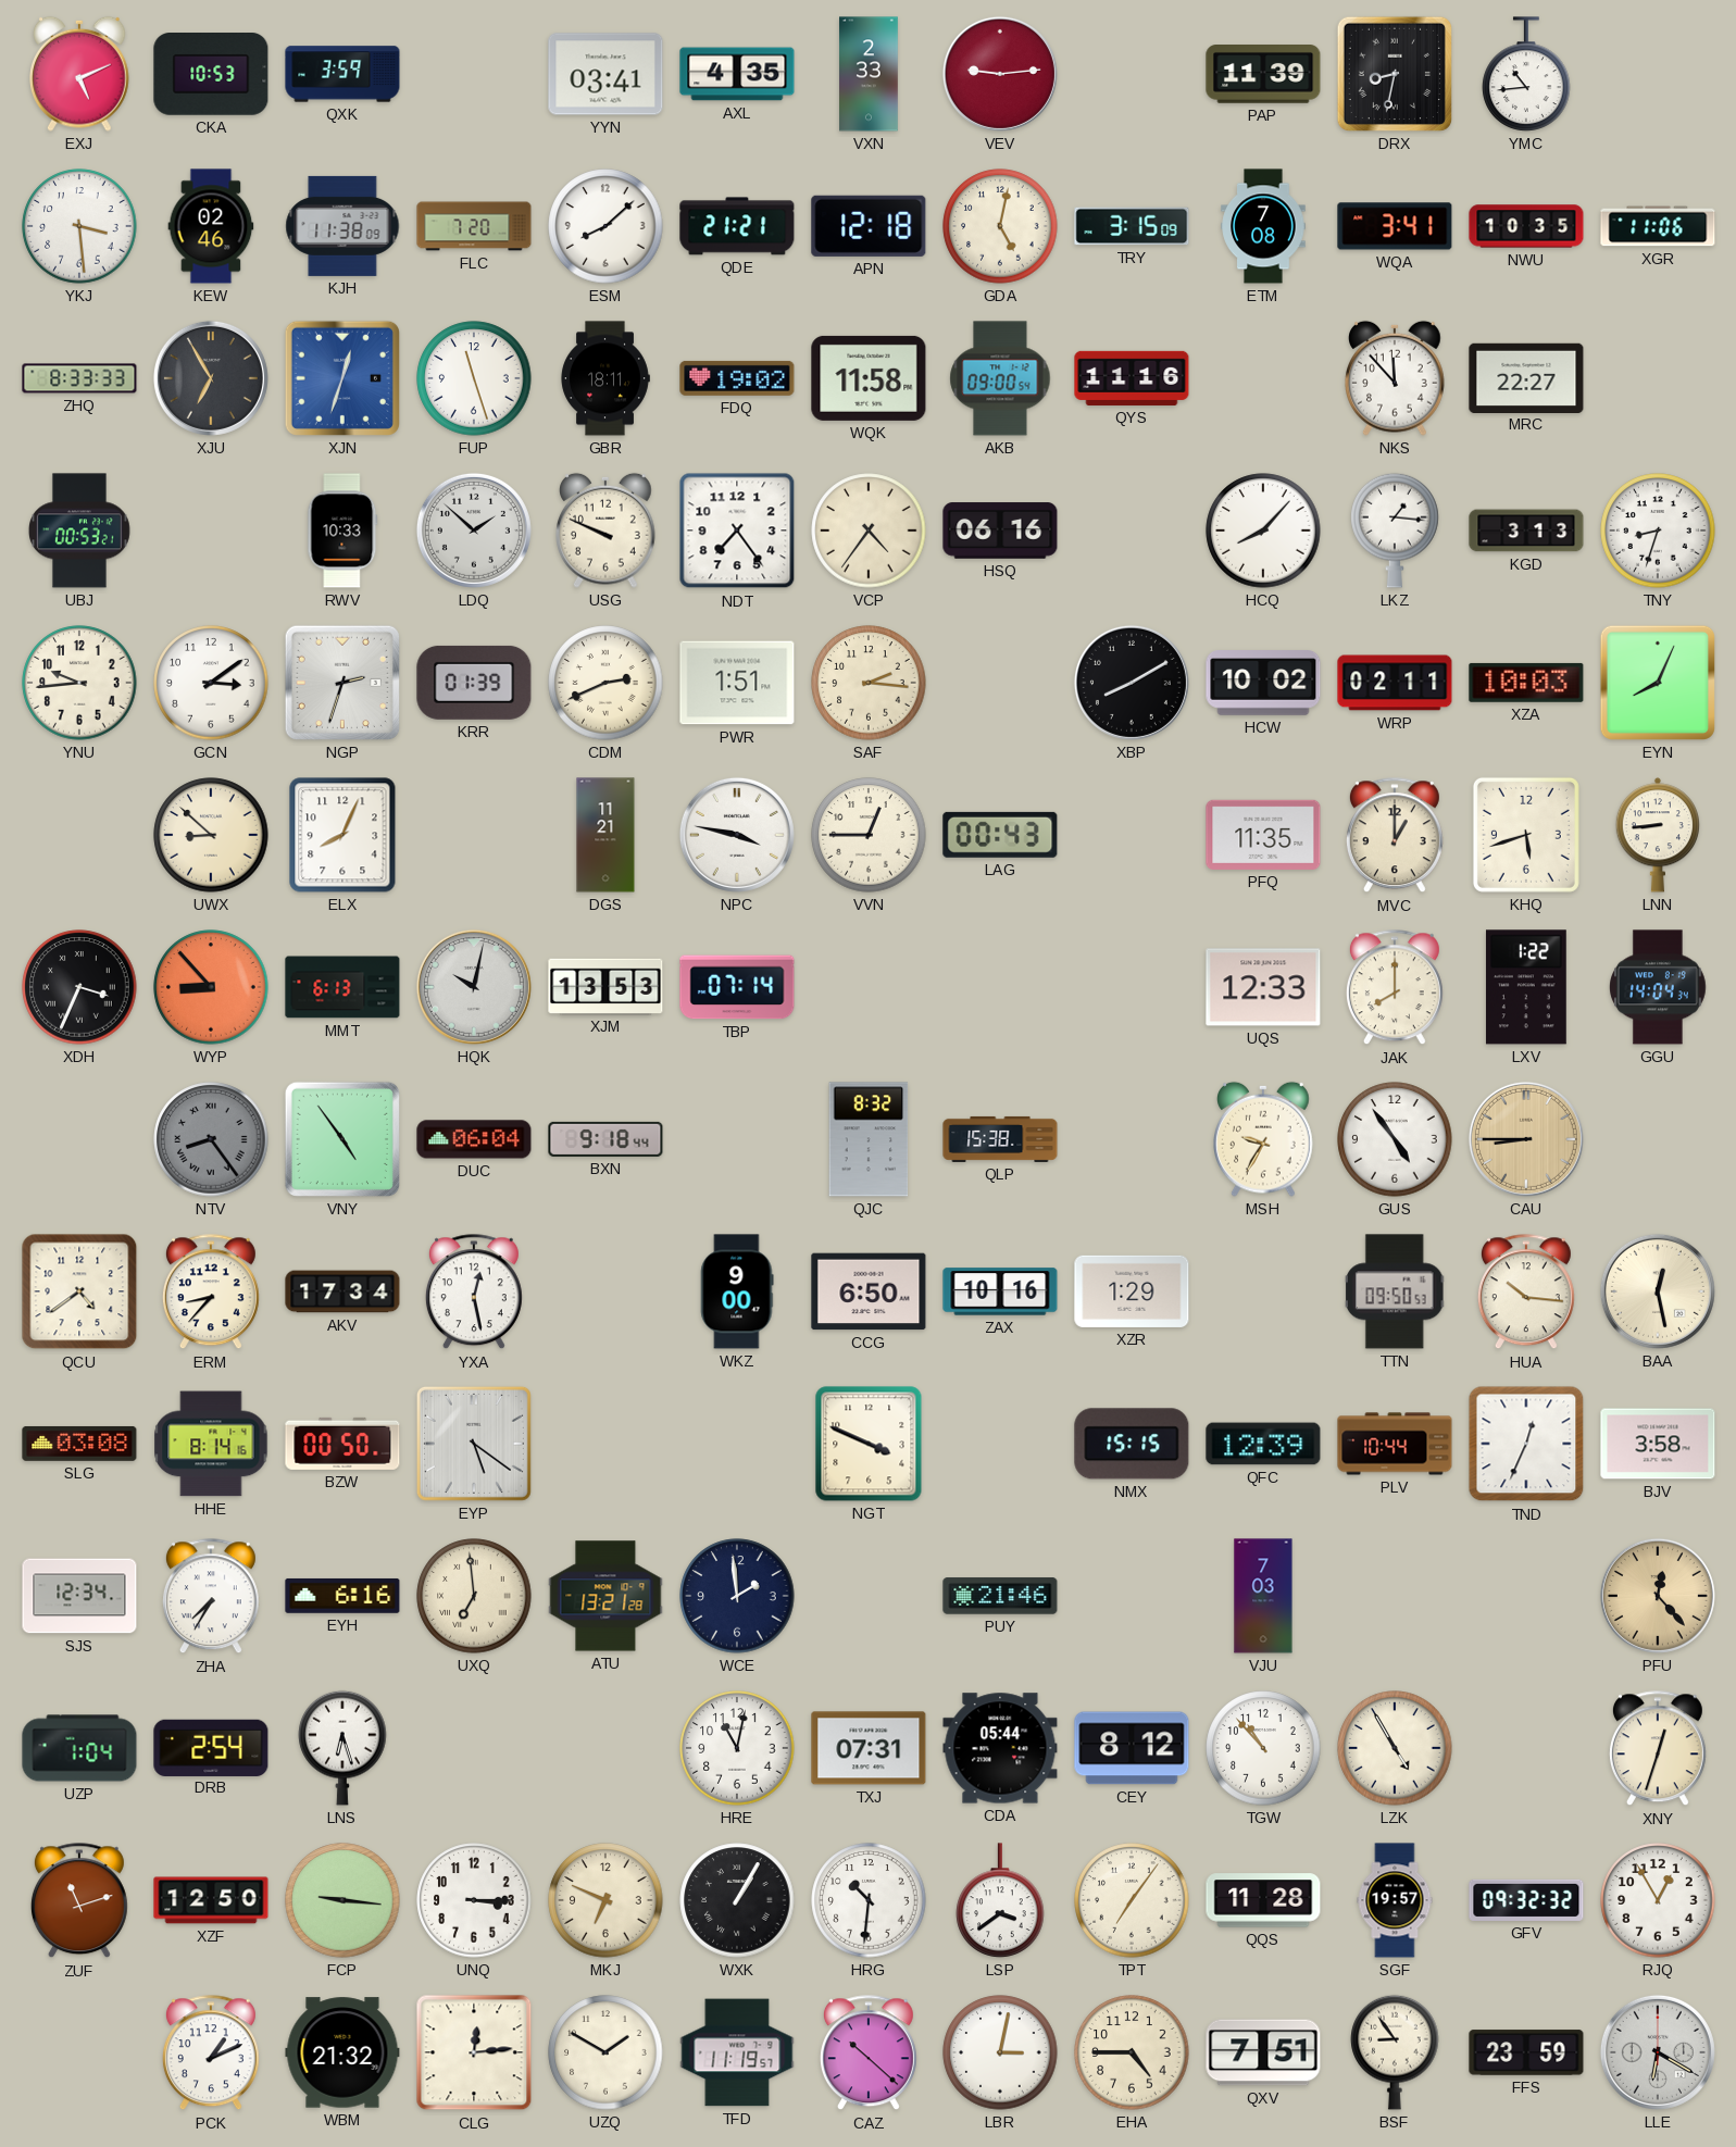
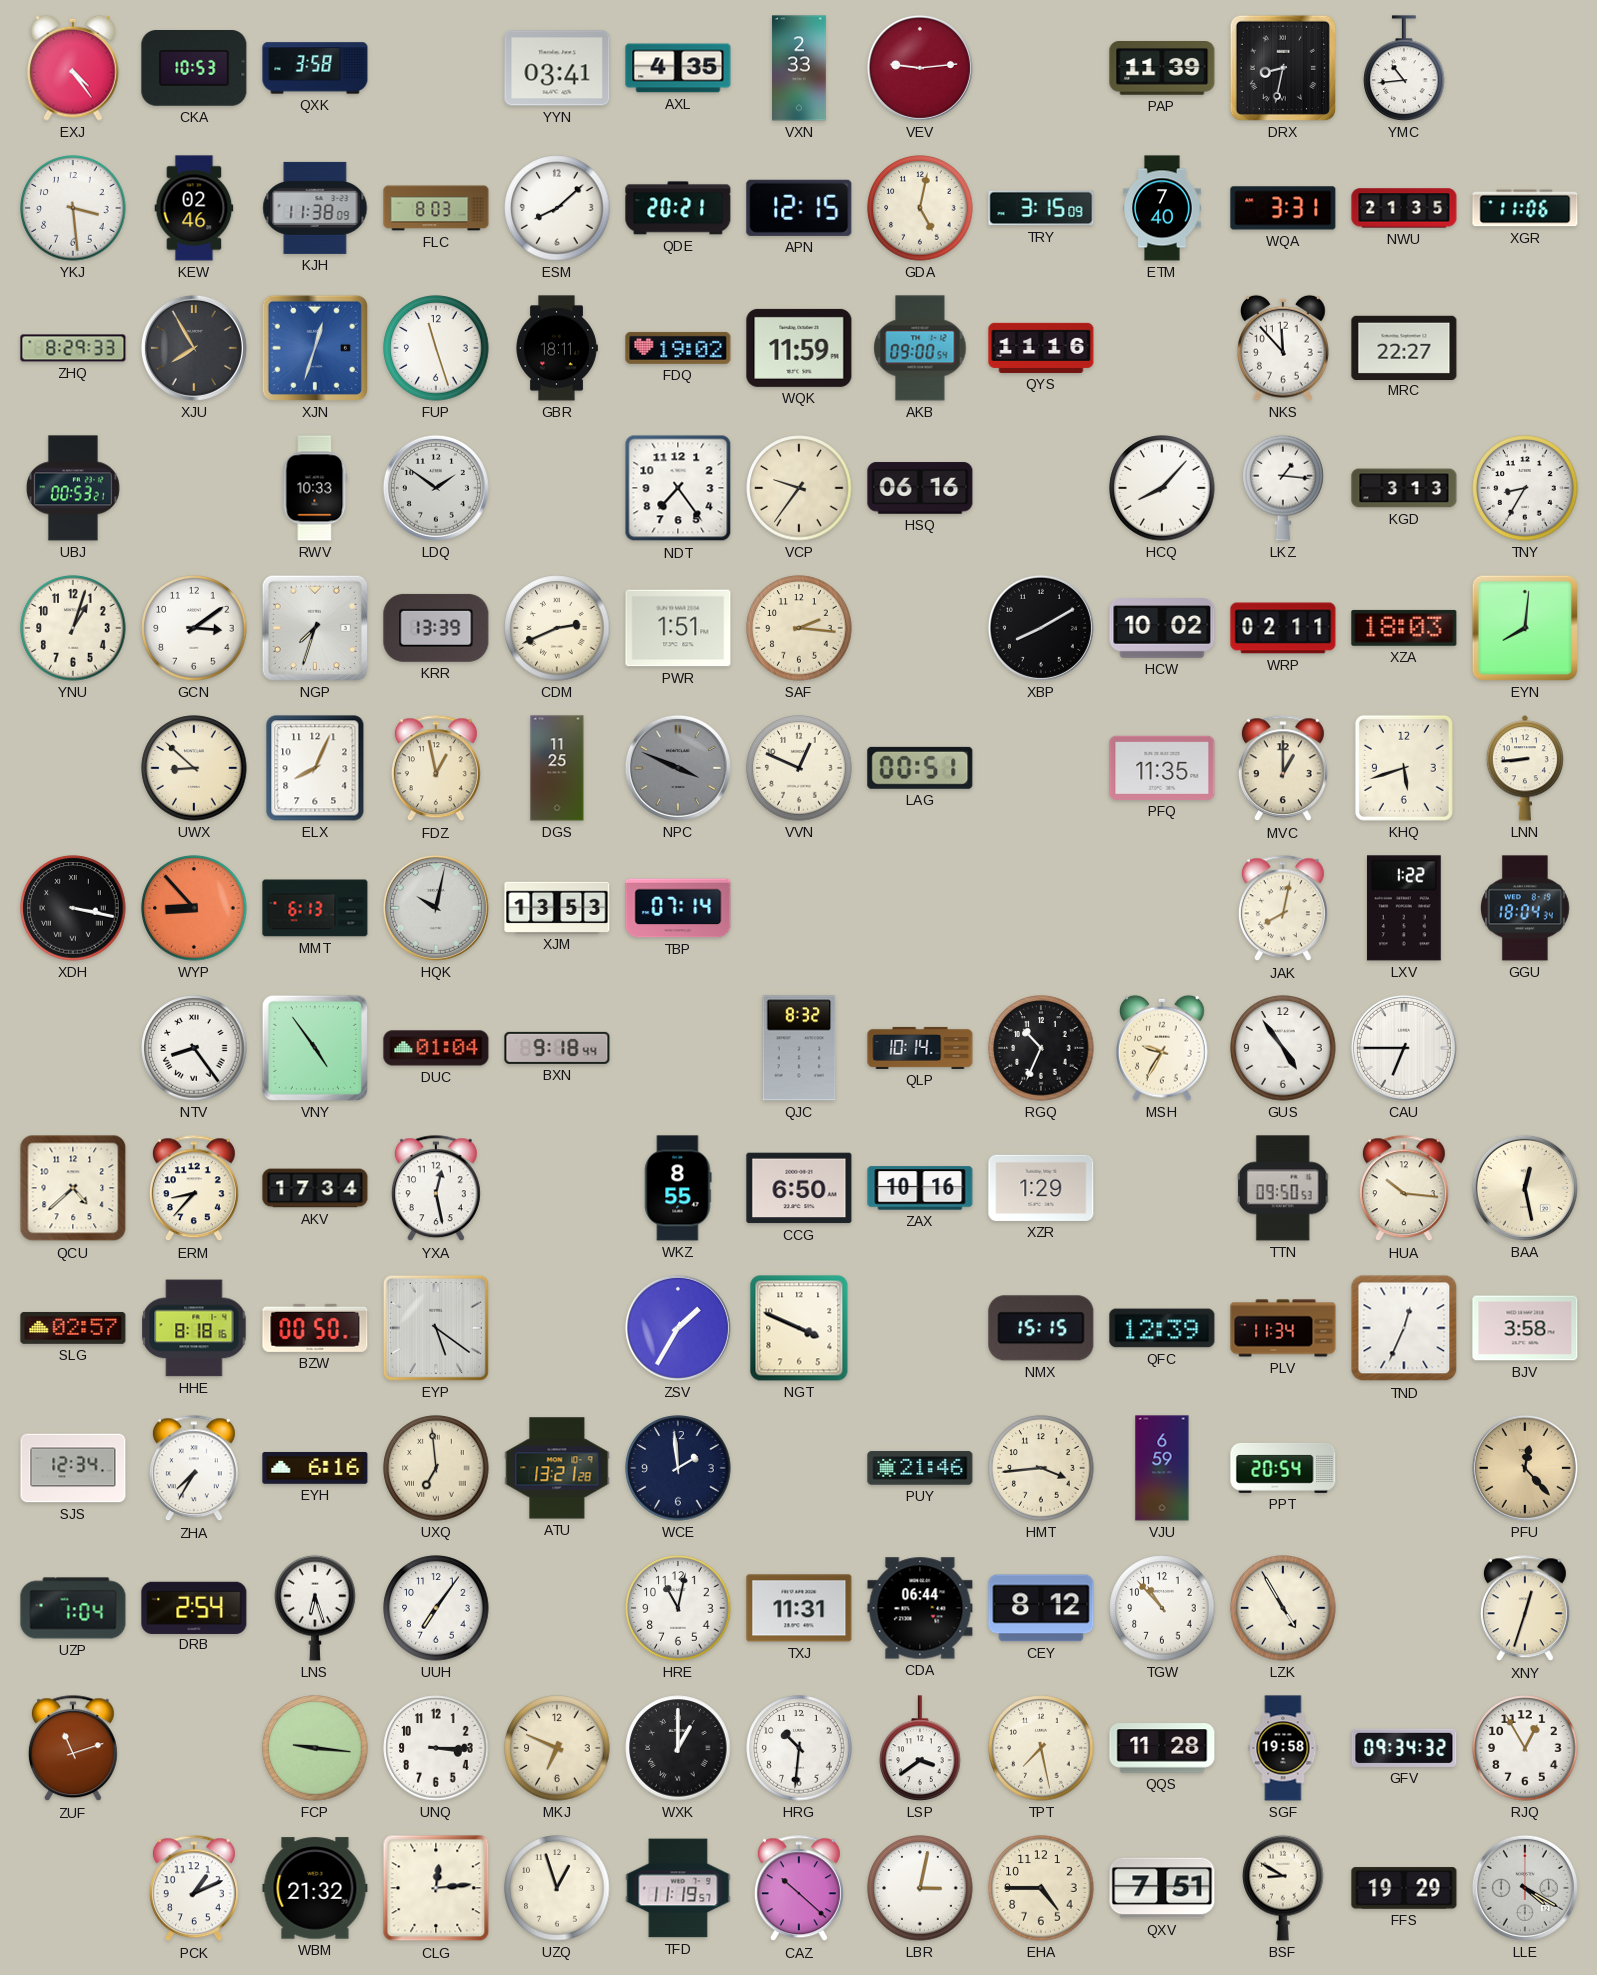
EXJ: 5:11 -> 4:24 (73, 68)
QXK: 3:59 -> 3:58 (315, 68)
FLC: 7:20 -> 8:03 (436, 208)
QDE: 21:21 -> 20:21 (678, 208)
APN: 12:18 -> 12:15 (799, 208)
ETM: 7:08 -> 7:40 (1162, 208)
WQA: 3:41 -> 3:31 (1283, 208)
NWU: 10:35 -> 21:35 (1404, 208)
ZHQ: 8:33 -> 8:29 (73, 348)
XJU: 6:55 -> 7:55 (194, 348)
WQK: 11:58 -> 11:59 (799, 348)
LDQ: 1:52 -> 1:51 (436, 488)
USG: 9:49 -> none (605, 530)
VCP: 4:36 -> 9:36 (799, 488)
TNY: 8:33 -> 8:35 (1525, 488)
YNU: 9:44 -> 1:03 (73, 628)
NGP: 2:33 -> 7:33 (315, 628)
KRR: 01:39 -> 13:39 (436, 628)
XZA: 10:03 -> 18:03 (1404, 628)
EYN: 8:04 -> 8:01 (1525, 628)
FDZ: none -> 12:58 (436, 769)
DGS: 11:21 -> 11:25 (557, 768)
NPC: 3:47 -> 3:49 (678, 768)
NPC dial: white -> grey (678, 768)
VVN: 12:45 -> 12:49 (799, 768)
LAG: 00:43 -> 00:51 (920, 768)
XDH: 3:34 -> 3:17 (73, 908)
UQS: 12:33 -> none (1263, 987)
JAK: 8:00 -> 8:02 (1283, 909)
GGU: 14:04 -> 18:04 (1526, 908)
NTV dial: grey -> white (194, 1048)
DUC: 06:04 -> 01:04 (436, 1048)
QLP: 15:38 -> 10:14 (920, 1048)
RGQ: none -> 10:34 (1041, 1048)
CAU: 8:45 -> 6:45 (1404, 1048)
CAU dial: champagne -> white (1404, 1048)
QCU: 4:39 -> 4:38 (73, 1188)
WKZ: 9:00 -> 8:55 (678, 1188)
SLG: 03:08 -> 02:57 (73, 1328)
HHE: 8:14 -> 8:18 (194, 1328)
ZSV: none -> 1:35 (678, 1328)
PLV: 10:44 -> 11:34 (1283, 1328)
HMT: none -> 3:44 (1041, 1468)
VJU: 7:03 -> 6:59 (1162, 1468)
PPT: none -> 20:54 (1283, 1468)
UUH: none -> 7:06 (436, 1608)
TXJ: 07:31 -> 11:31 (799, 1608)
CDA: 05:44 -> 06:44 (920, 1608)
XZF: 12:50 -> none (211, 1900)
WXK: 1:05 -> 1:00 (678, 1748)
TPT: 7:06 -> 7:28 (1041, 1748)
SGF: 19:57 -> 19:58 (1283, 1748)
GFV: 09:32 -> 09:34 (1404, 1748)
UZQ: 1:50 -> 12:57 (557, 1888)
BSF: 8:54 -> 8:50 (1283, 1888)
FFS: 23:59 -> 19:29 (1404, 1888)
LLE: 6:20 -> 4:20 (1525, 1888)
